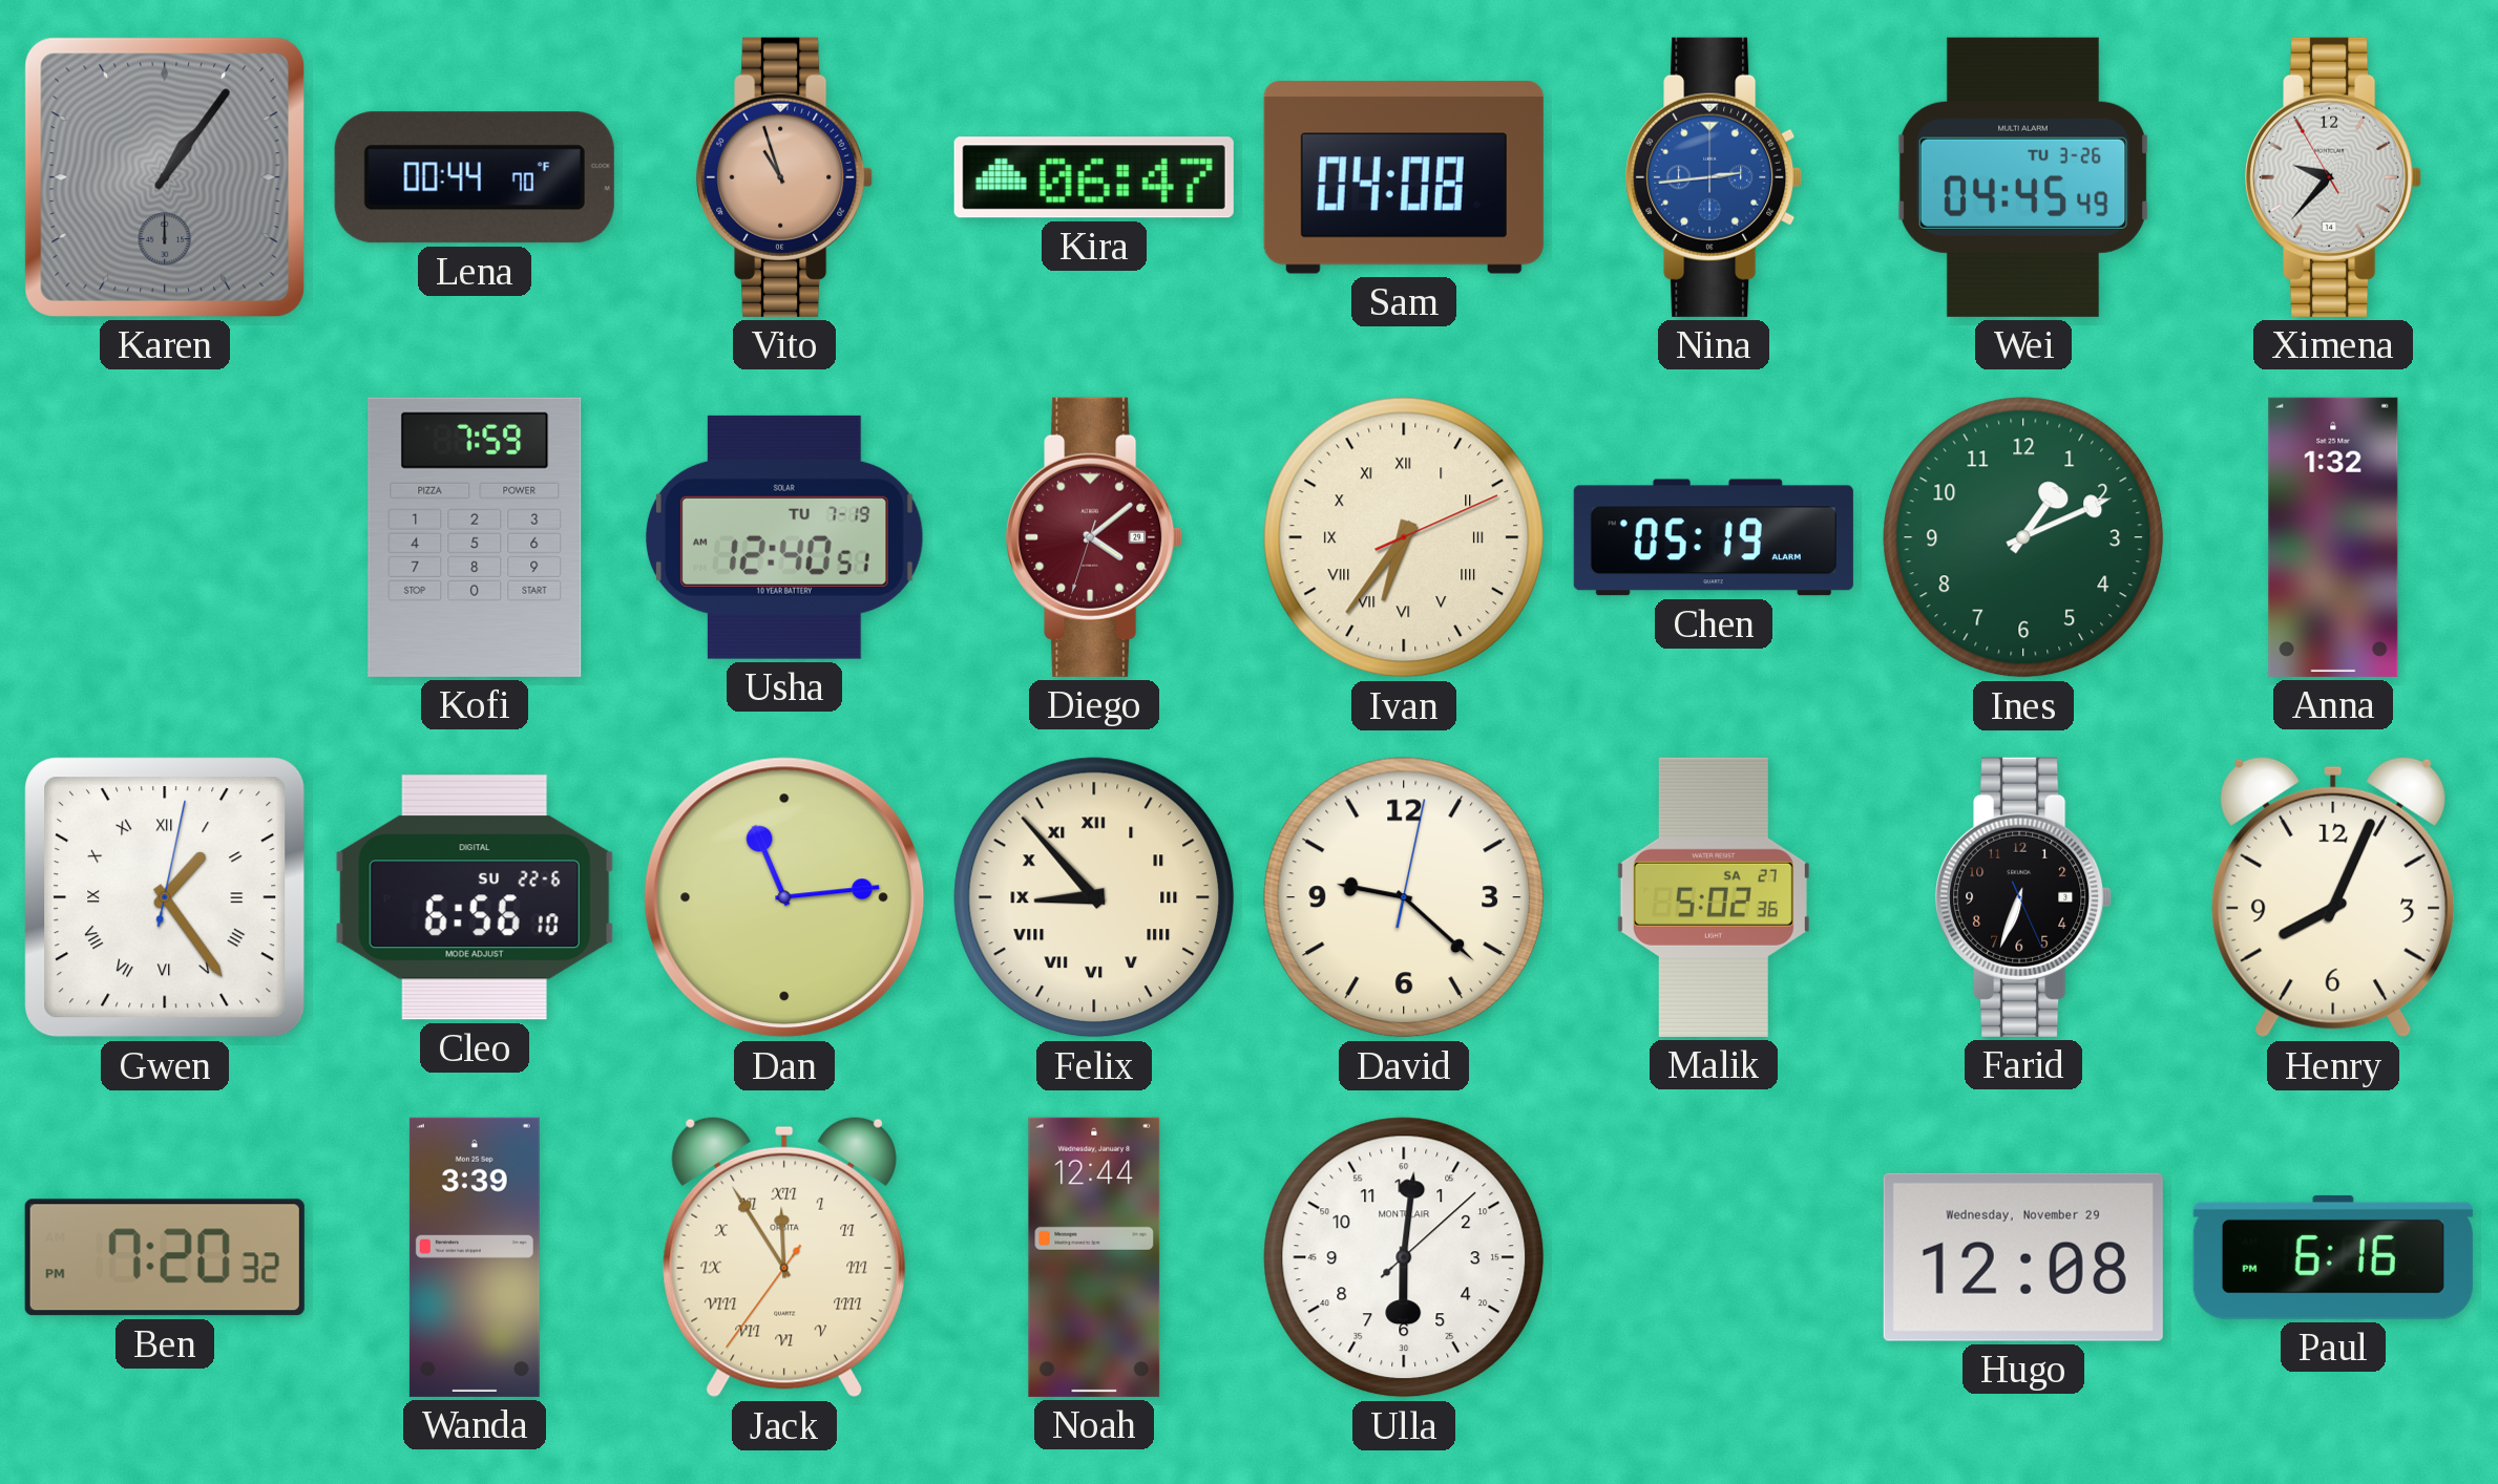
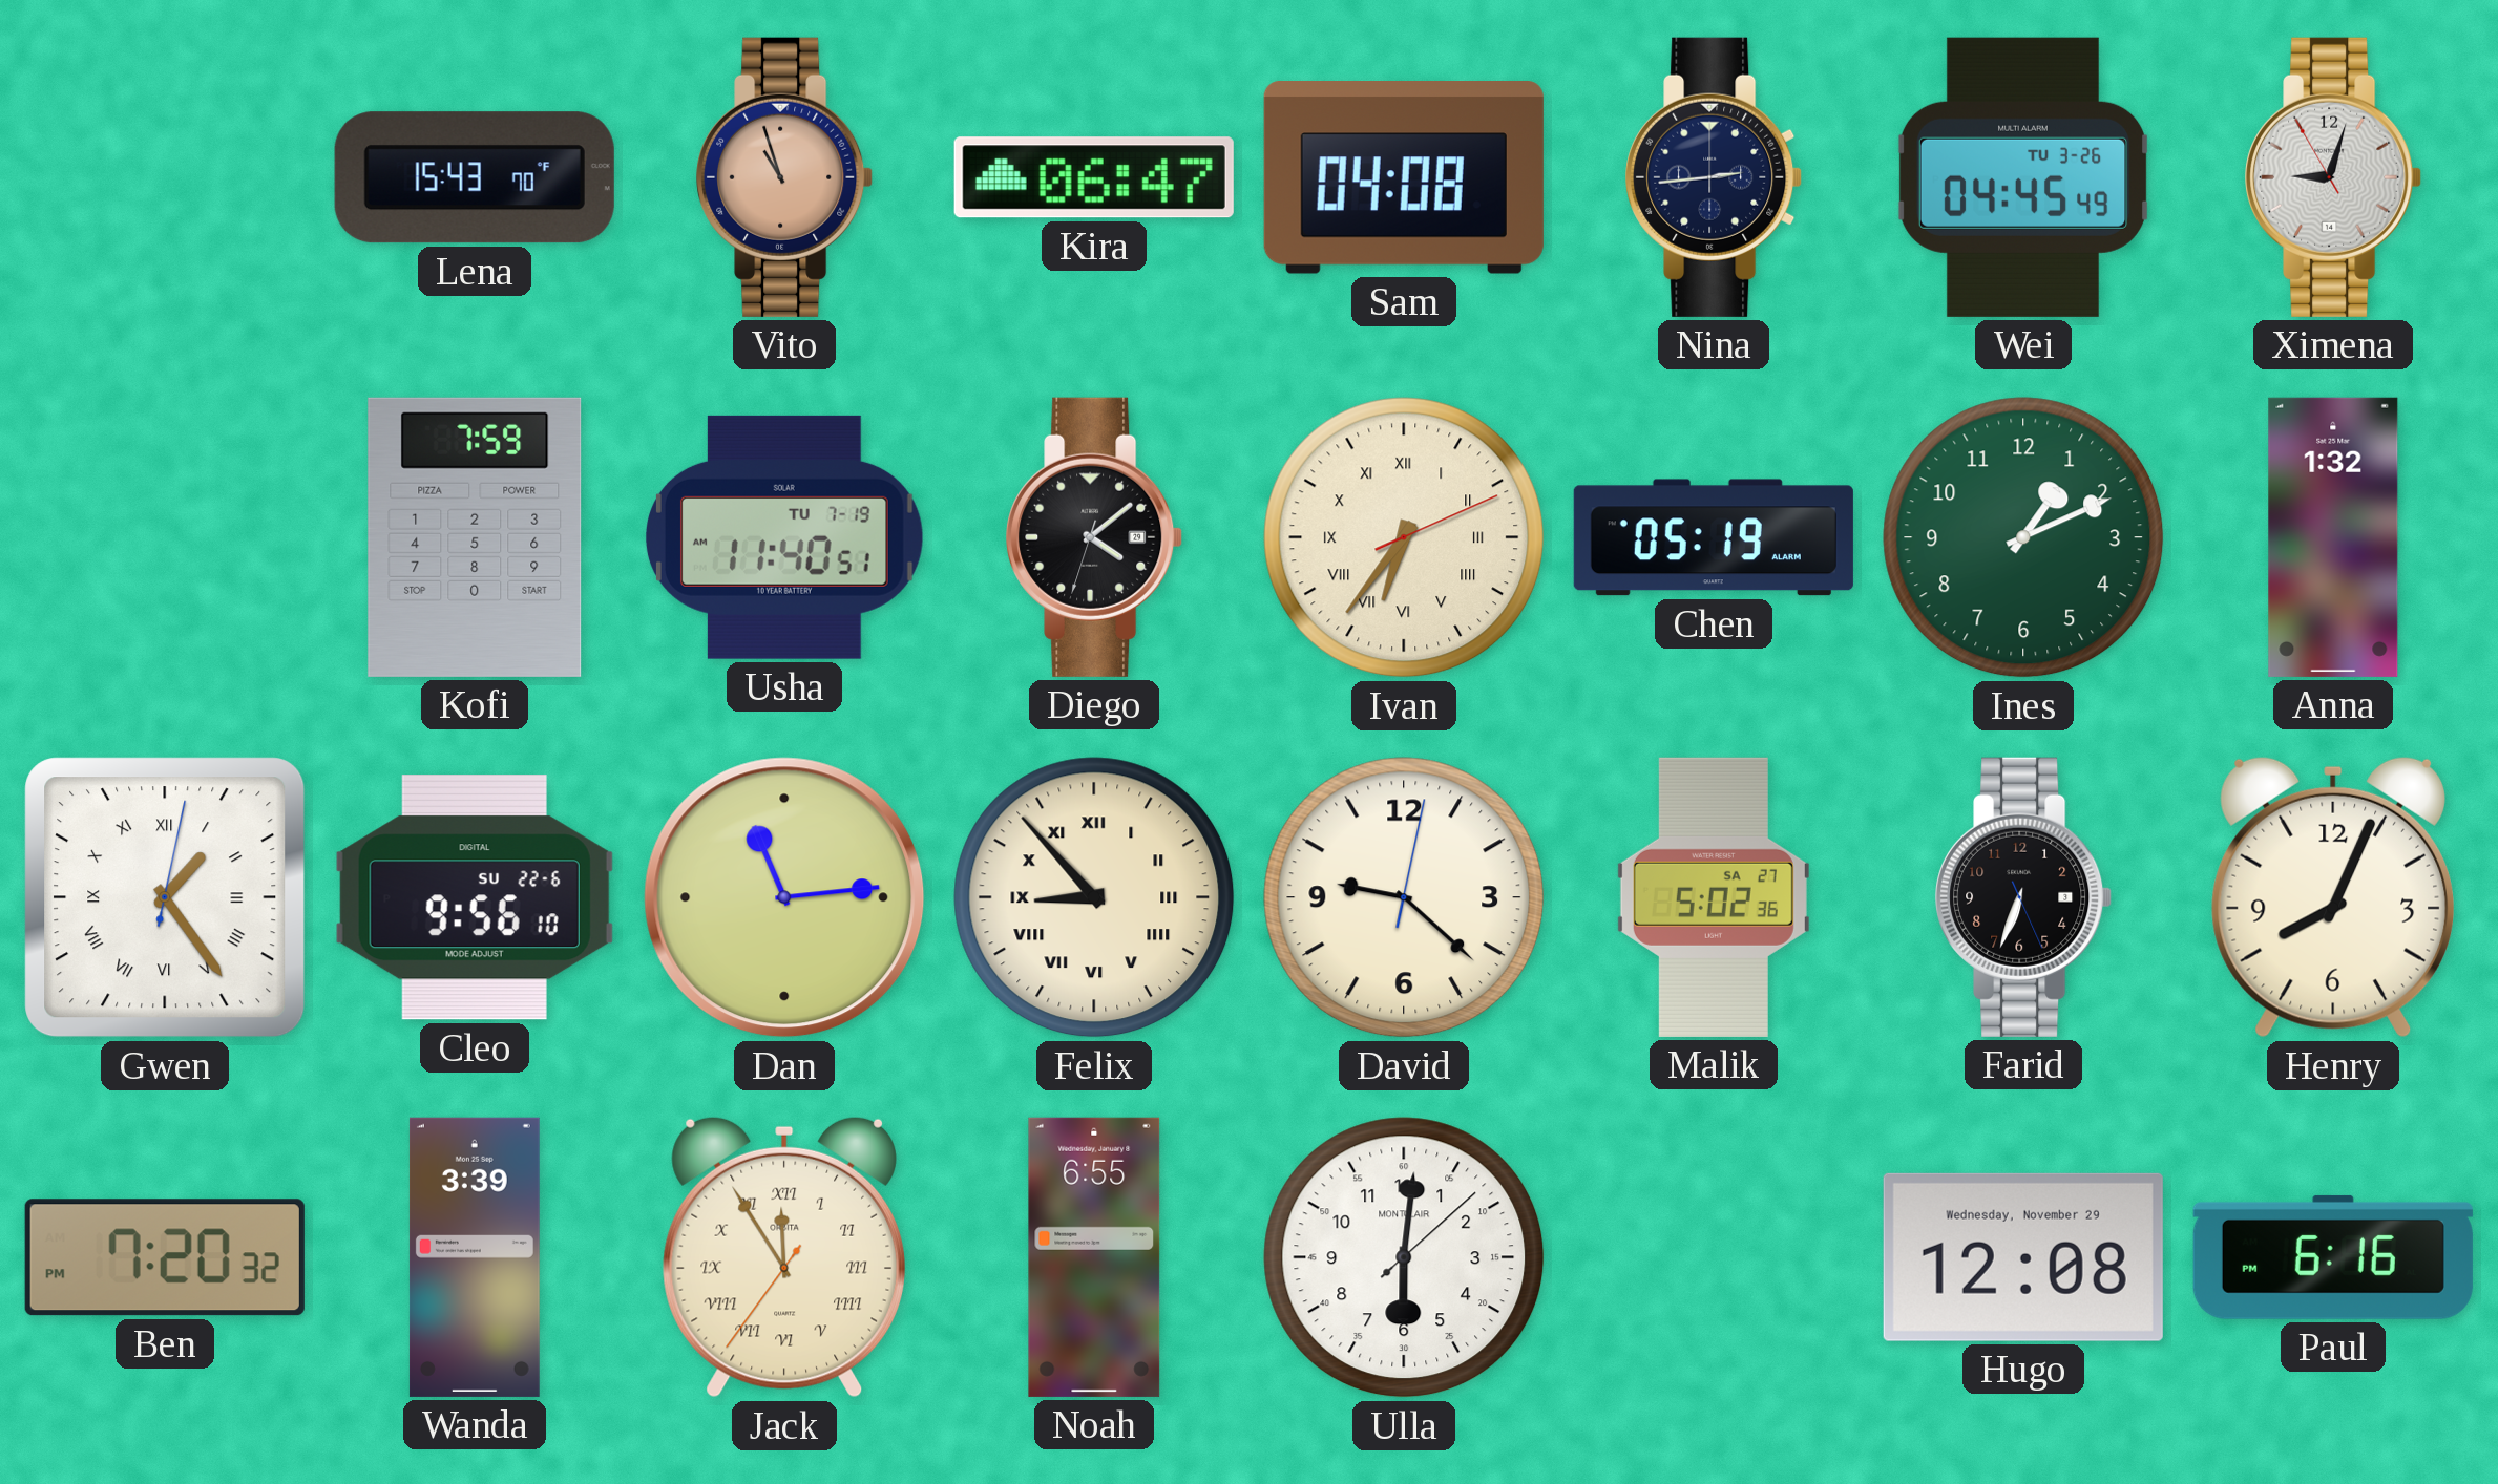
Karen: 1:06 -> none (165, 177)
Lena: 00:44 -> 15:43 (475, 177)
Nina dial: blue -> navy (1714, 177)
Ximena: 9:36 -> 9:02 (2333, 177)
Usha: 12:40 -> 11:40 (784, 537)
Diego dial: burgundy -> black (1094, 537)
Cleo: 6:56 -> 9:56 (475, 897)
Noah: 12:44 -> 6:55 (1094, 1257)
